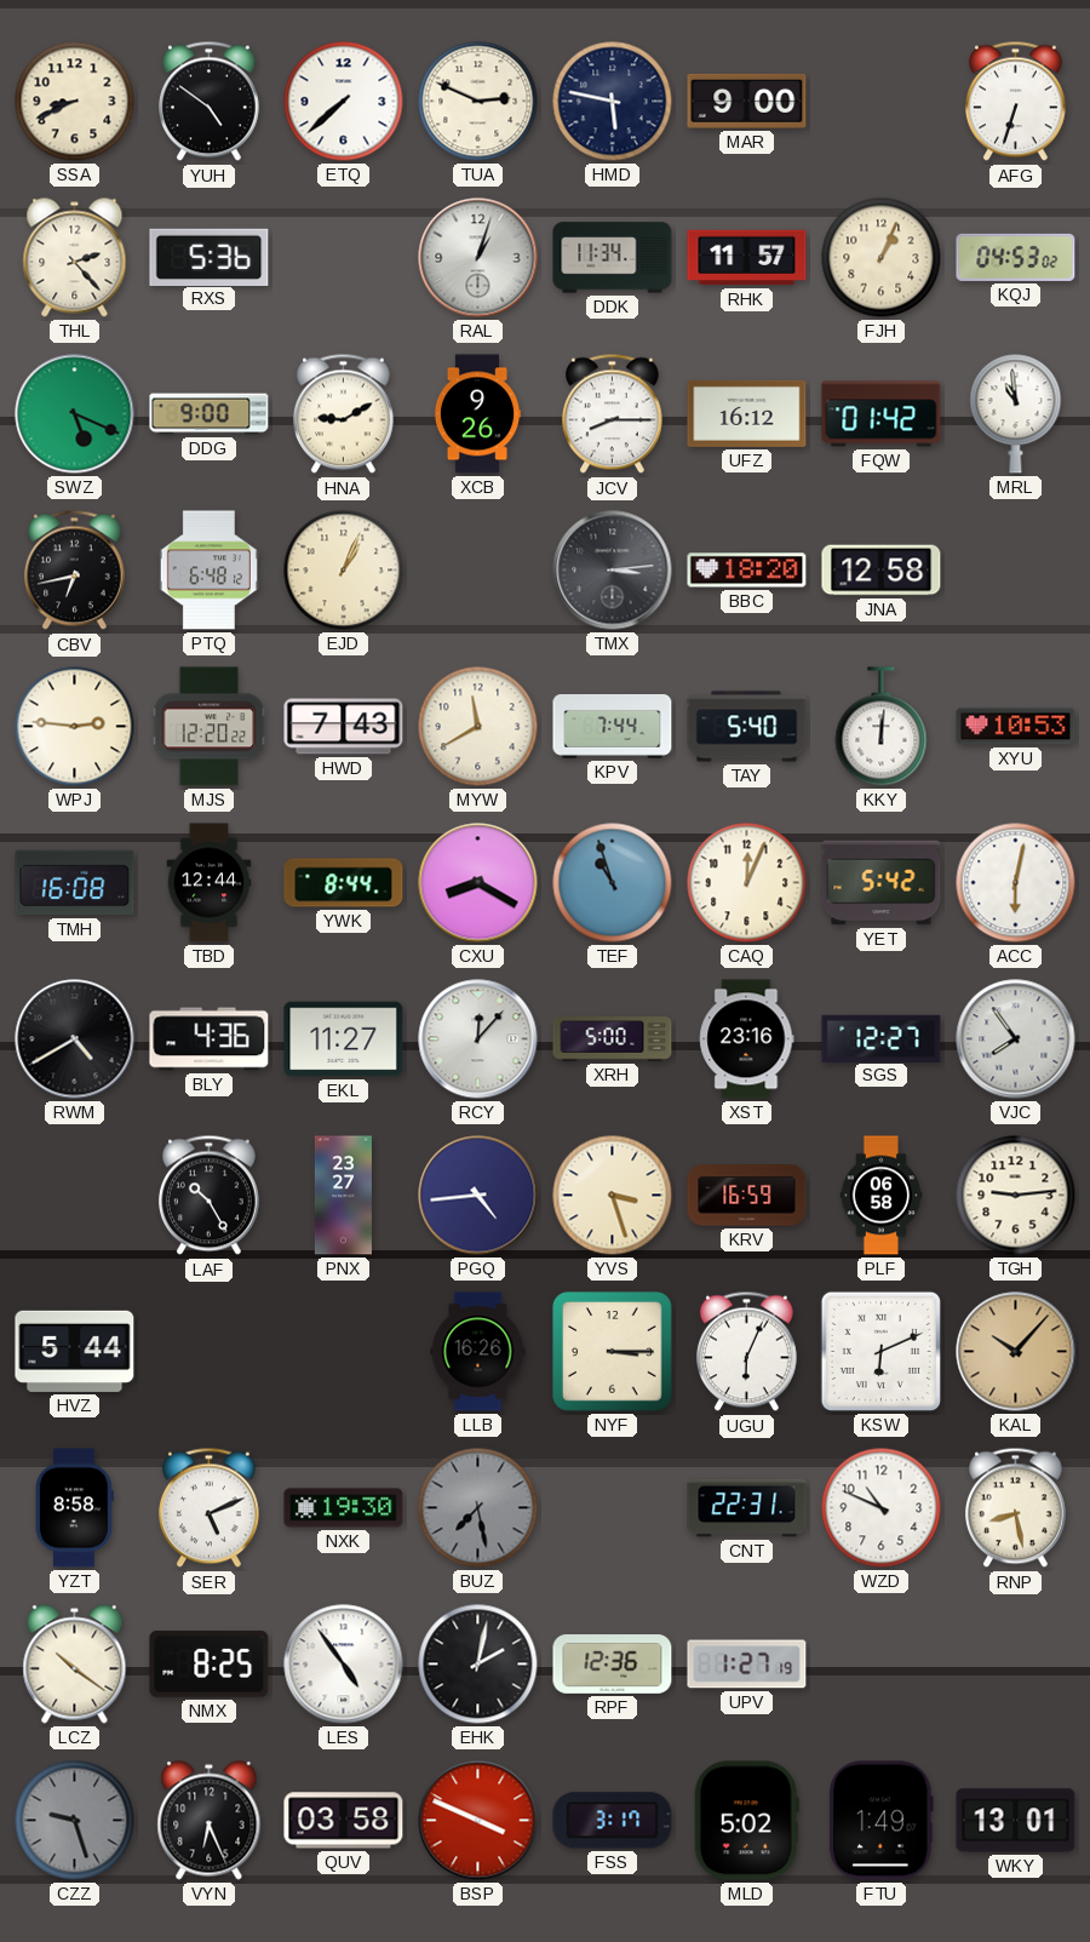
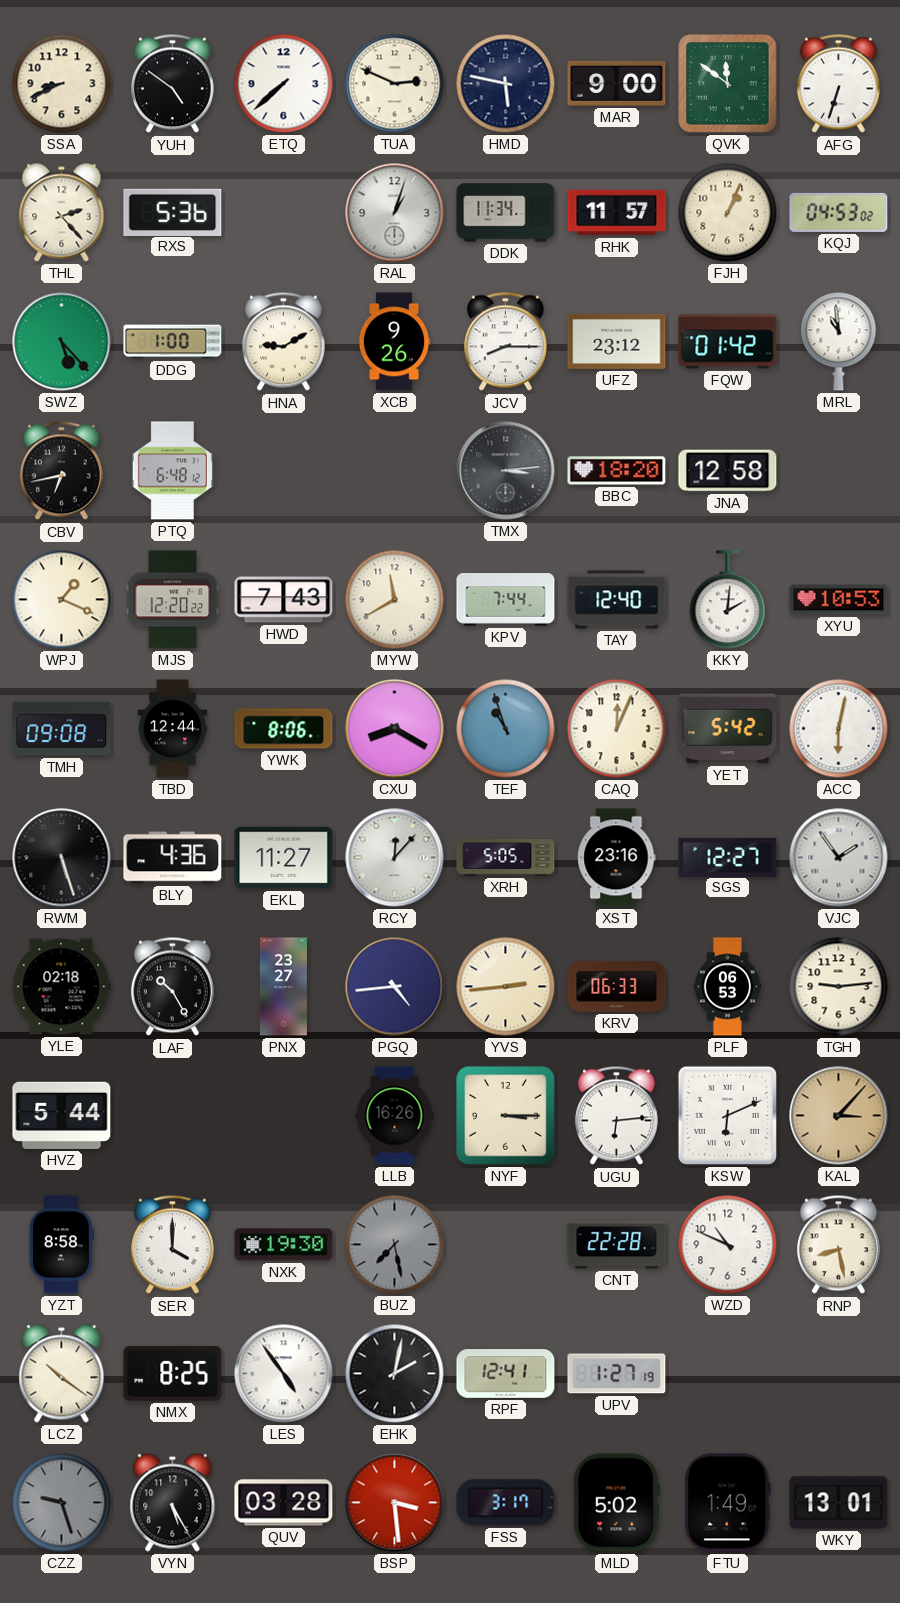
QVK: none -> 11:51 (728, 84)
SWZ: 5:19 -> 5:23 (62, 342)
DDG: 9:00 -> 1:00 (173, 342)
UFZ: 16:12 -> 23:12 (617, 341)
EJD: 1:04 -> none (344, 571)
WPJ: 2:46 -> 1:19 (62, 600)
TAY: 5:40 -> 12:40 (617, 600)
KKY: 12:01 -> 2:01 (728, 600)
TMH: 16:08 -> 09:08 (62, 729)
YWK: 8:44 -> 8:06 (284, 729)
RWM: 4:40 -> 5:27 (62, 858)
XRH: 5:00 -> 5:05 (506, 858)
VJC: 7:54 -> 1:54 (839, 858)
YLE: none -> 02:18 (62, 987)
YVS: 3:27 -> 2:44 (506, 987)
KRV: 16:59 -> 06:33 (617, 987)
PLF: 06:58 -> 06:53 (728, 987)
UGU: 6:04 -> 6:14 (616, 1116)
KAL: 10:07 -> 3:07 (839, 1116)
SER: 5:11 -> 4:00 (172, 1245)
CNT: 22:31 -> 22:28 (617, 1245)
RPF: 12:36 -> 12:41 (506, 1374)
VYN: 6:26 -> 5:25 (173, 1503)
QUV: 03:58 -> 03:28 (284, 1503)
BSP: 3:49 -> 3:29 (395, 1503)
